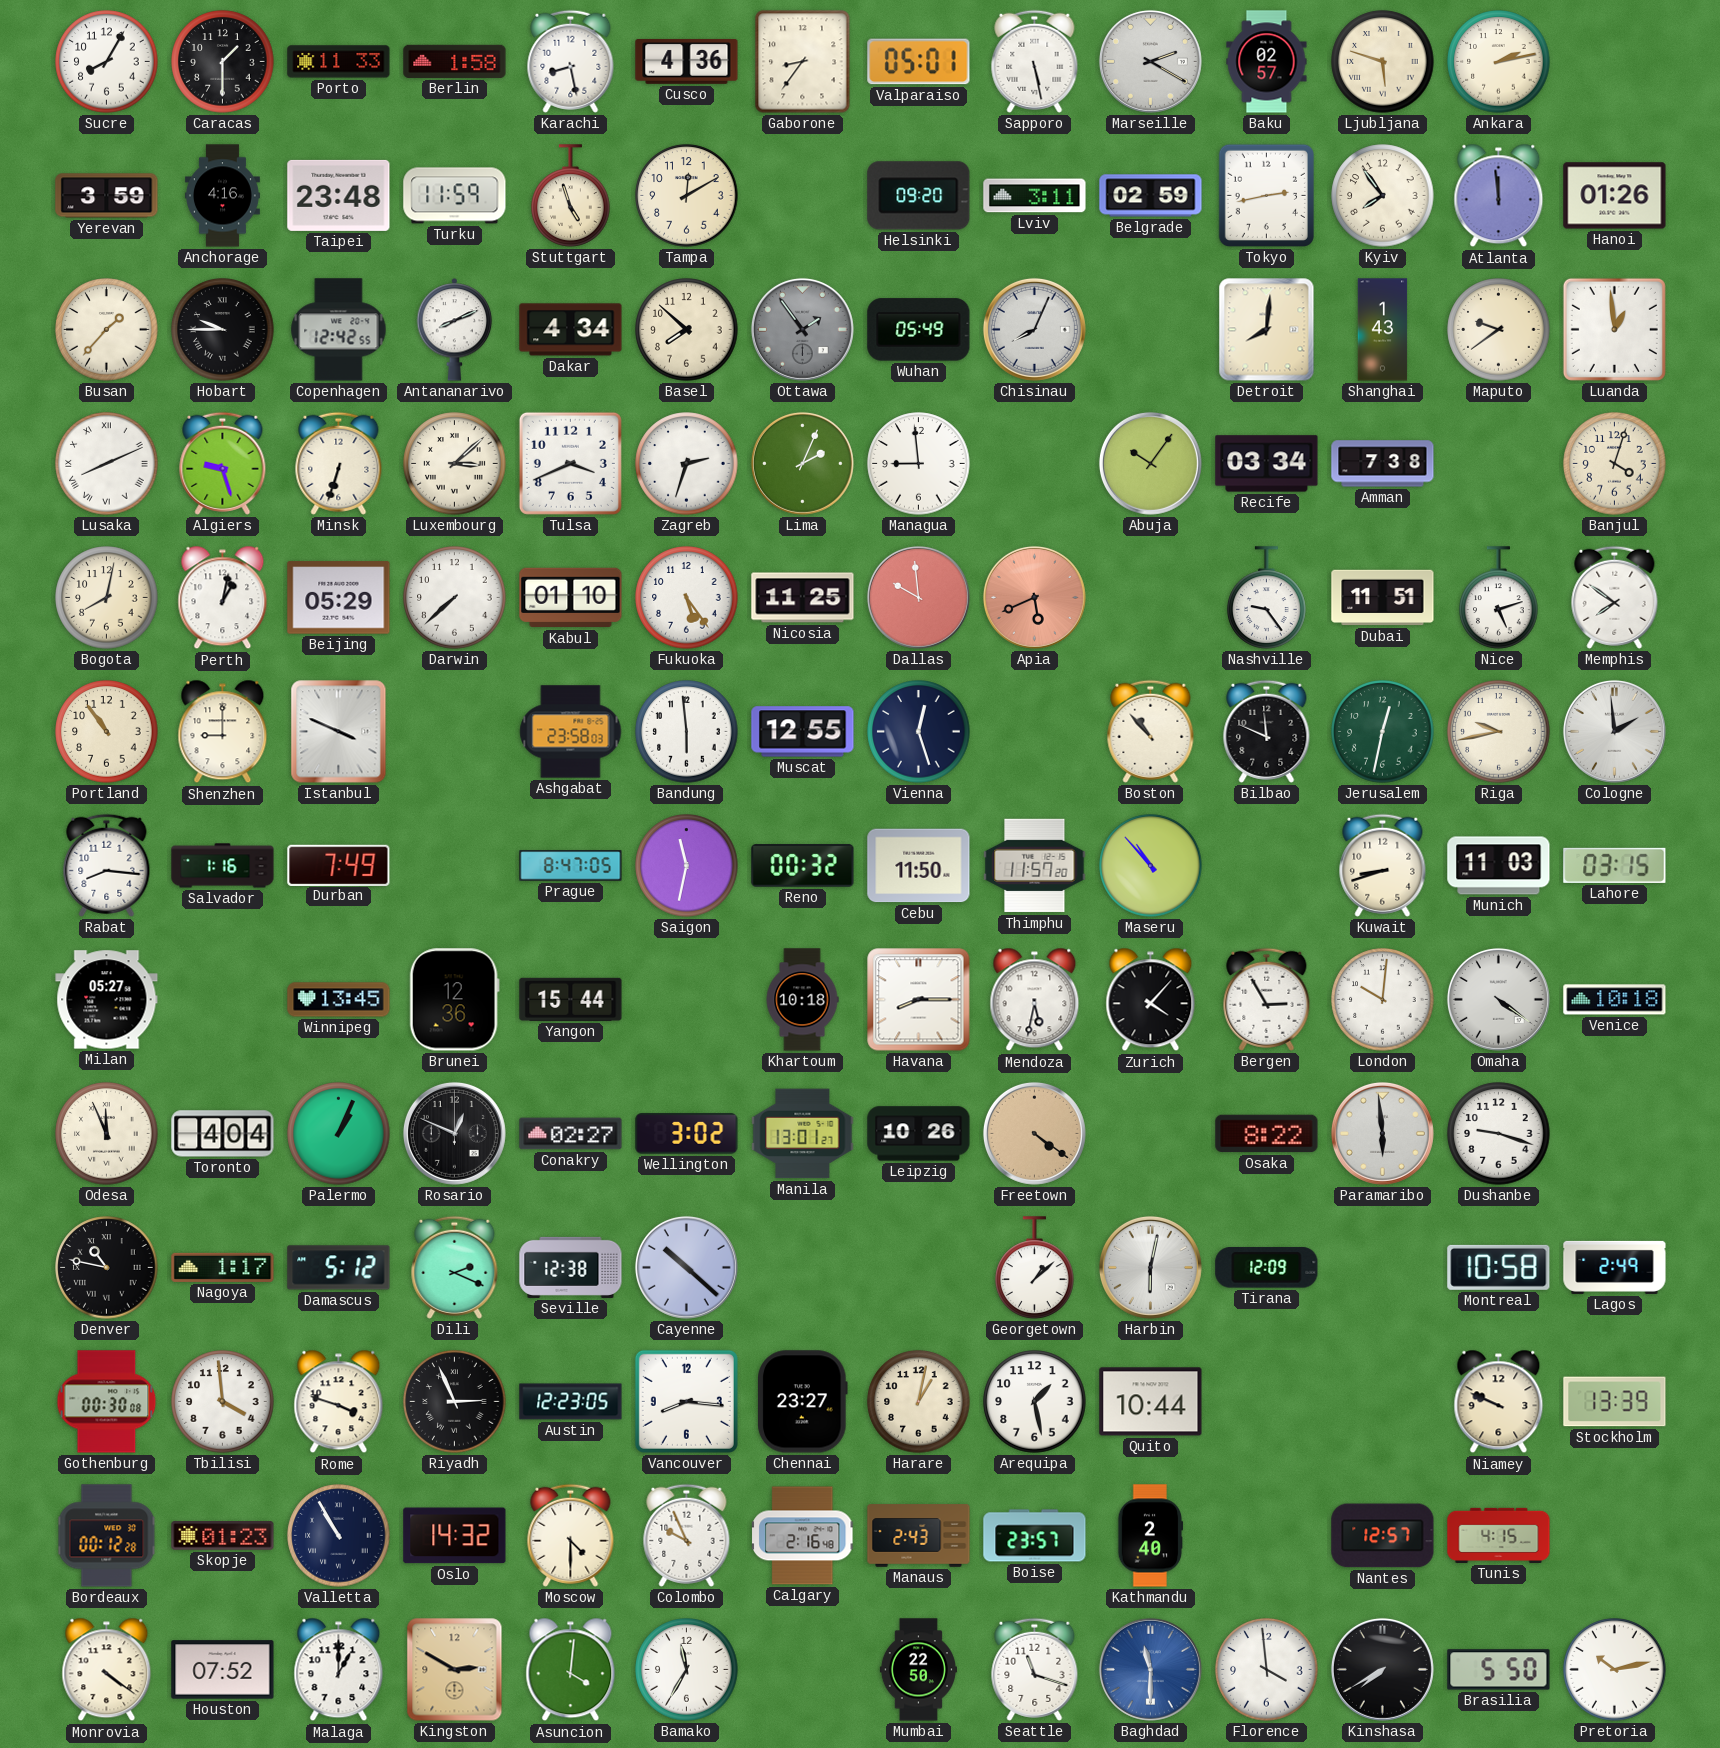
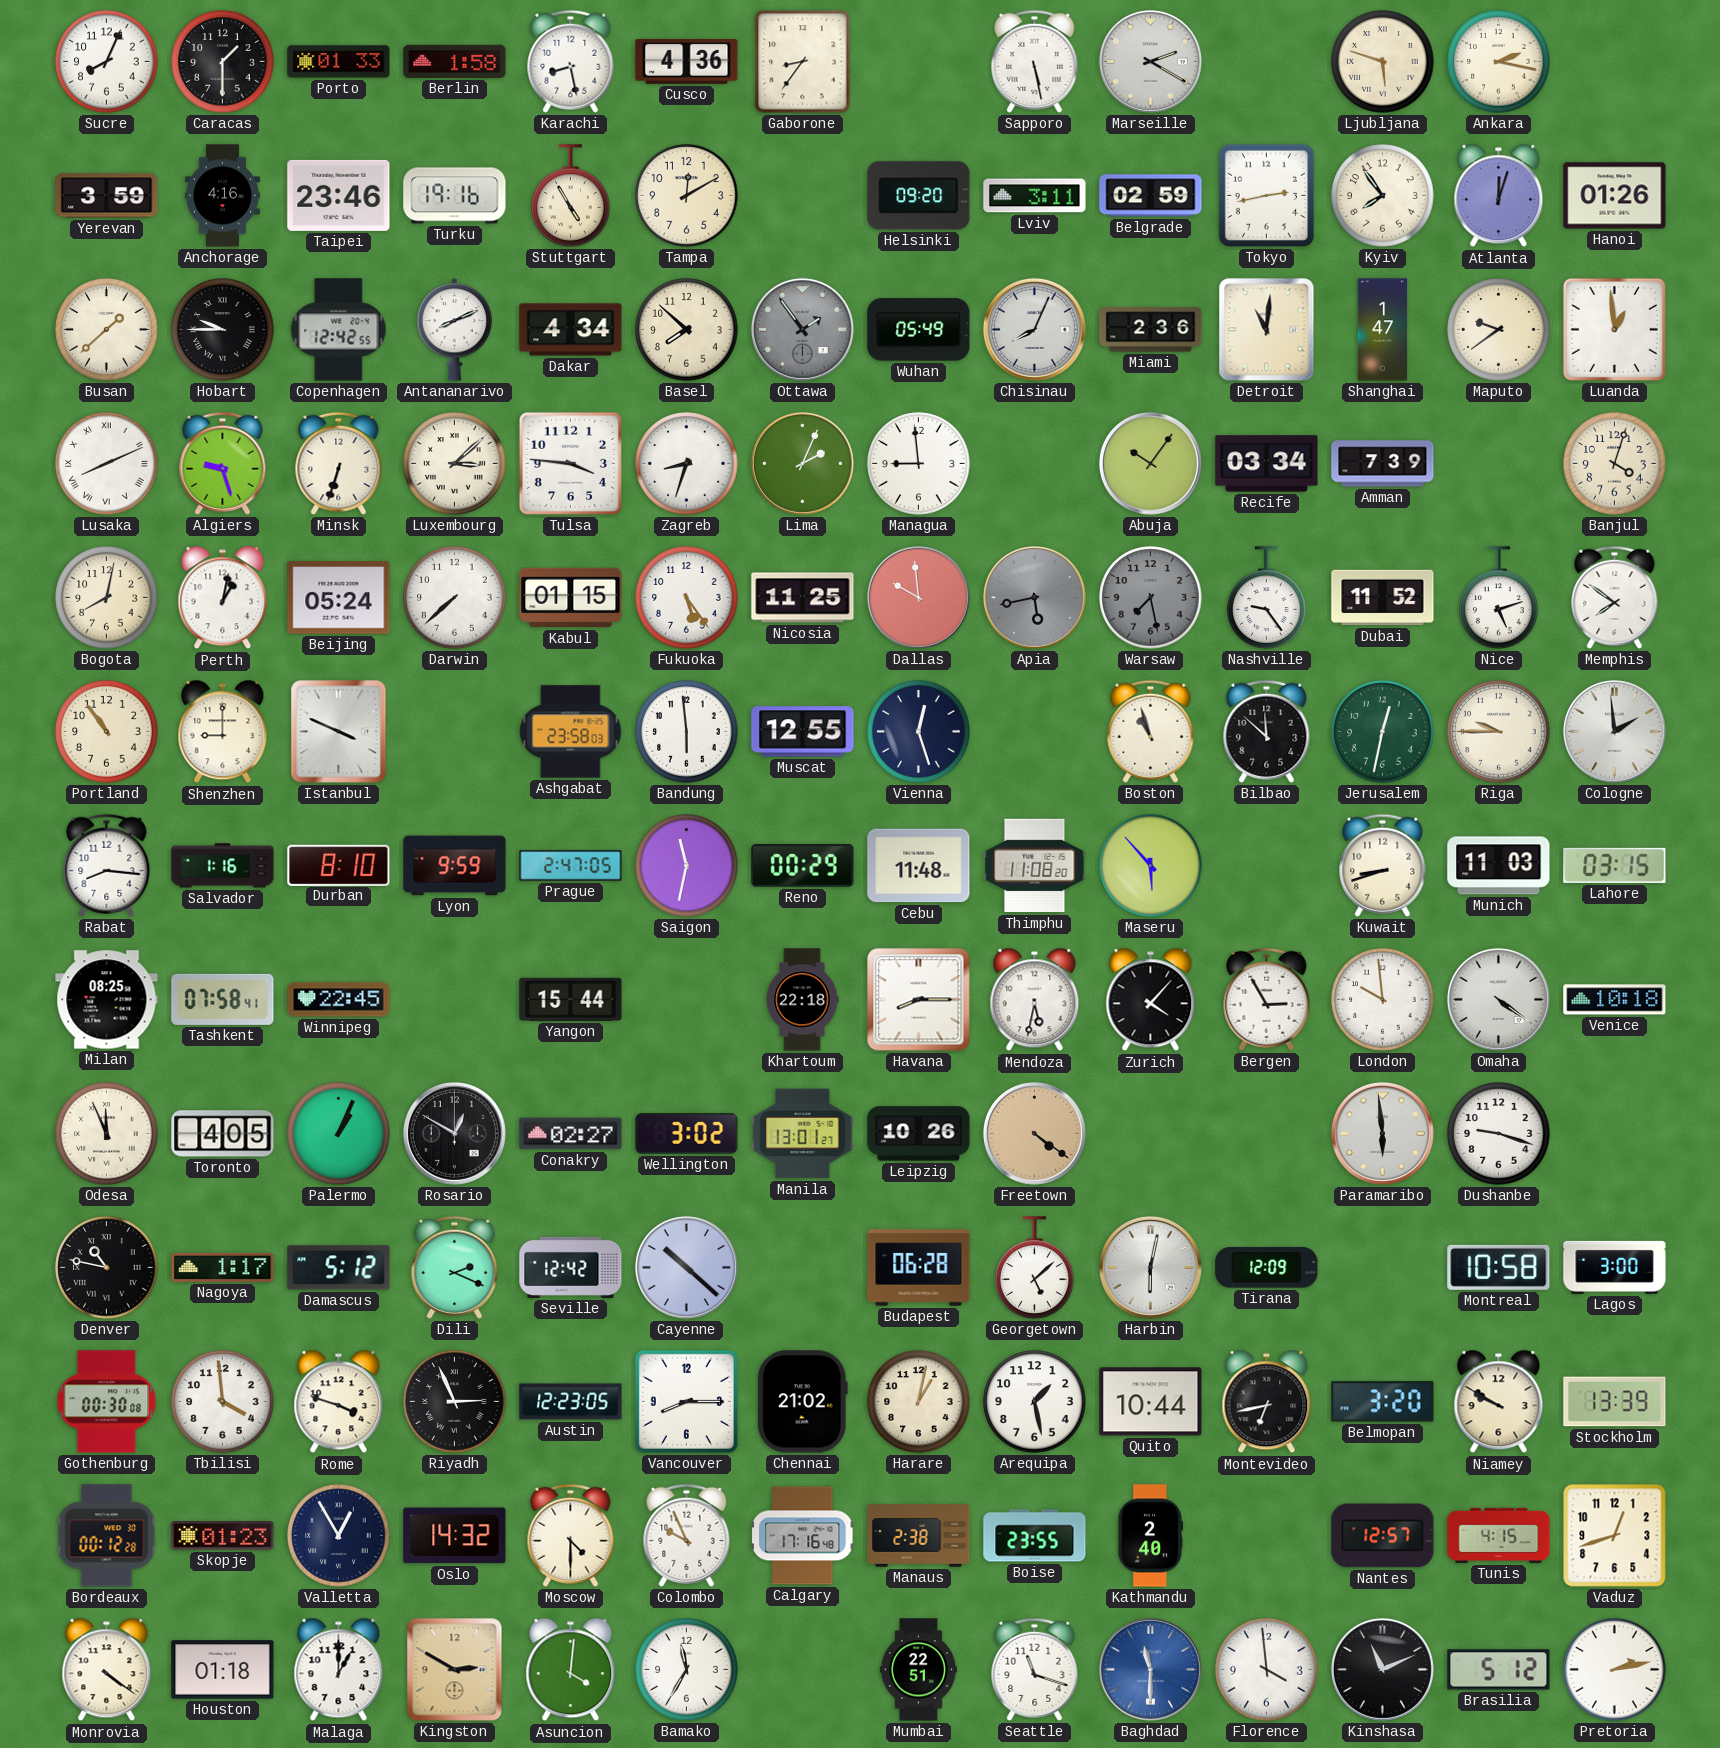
Sucre: 8:05 -> 8:04 (107, 62)
Porto: 11:33 -> 01:33 (339, 62)
Valparaiso: 05:01 -> none (919, 62)
Baku: 02:57 -> none (1267, 62)
Ankara: 2:13 -> 2:17 (1499, 62)
Taipei: 23:48 -> 23:46 (339, 195)
Turku: 11:59 -> 19:16 (455, 196)
Stuttgart: 4:57 -> 4:55 (571, 196)
Atlanta: 11:59 -> 12:03 (1499, 196)
Busan: 1:37 -> 1:38 (107, 330)
Miami: none -> 2:36 (1151, 330)
Detroit: 8:01 -> 11:01 (1267, 330)
Shanghai: 1:43 -> 1:47 (1383, 330)
Tulsa: 3:41 -> 3:46 (570, 463)
Zagreb: 2:33 -> 8:33 (687, 464)
Amman: 7:38 -> 7:39 (1383, 464)
Beijing: 05:29 -> 05:24 (339, 598)
Kabul: 01:10 -> 01:15 (571, 598)
Apia: 5:41 -> 5:43 (1034, 597)
Apia dial: salmon -> grey (1034, 597)
Warsaw: none -> 7:28 (1151, 598)
Dubai: 11:51 -> 11:52 (1383, 598)
Boston: 10:53 -> 10:57 (1151, 731)
Bilbao: 11:49 -> 11:52 (1267, 731)
Riga: 9:43 -> 9:45 (1499, 732)
Durban: 7:49 -> 8:10 (339, 865)
Lyon: none -> 9:59 (455, 866)
Prague: 8:47 -> 2:47 (571, 866)
Reno: 00:32 -> 00:29 (803, 866)
Cebu: 11:50 -> 11:48 (919, 866)
Thimphu: 11:57 -> 11:08 (1035, 866)
Maseru: 10:53 -> 5:53 (1151, 866)
Milan: 05:27 -> 08:25 (107, 1000)
Tashkent: none -> 07:58 (223, 999)
Winnipeg: 13:45 -> 22:45 (339, 1000)
Brunei: 12:36 -> none (454, 1000)
Khartoum: 10:18 -> 22:18 (802, 1000)
London: 10:01 -> 9:59 (1383, 1000)
Toronto: 4:04 -> 4:05 (223, 1134)
Rosario: 12:49 -> 12:50 (454, 1133)
Osaka: 8:22 -> none (1267, 1134)
Seville: 12:38 -> 12:42 (571, 1267)
Budapest: none -> 06:28 (919, 1268)
Georgetown: 1:08 -> 5:08 (1035, 1268)
Lagos: 2:49 -> 3:00 (1615, 1267)
Vancouver: 8:16 -> 8:15 (686, 1401)
Chennai: 23:27 -> 21:02 (803, 1402)
Montevideo: none -> 6:43 (1267, 1402)
Belmopan: none -> 3:20 (1383, 1402)
Niamey: 9:49 -> 9:50 (1499, 1402)
Valletta: 10:55 -> 12:55 (339, 1536)
Calgary: 2:16 -> 17:16 (803, 1536)
Manaus: 2:43 -> 2:38 (919, 1536)
Boise: 23:57 -> 23:55 (1035, 1536)
Vaduz: none -> 12:42 (1615, 1536)
Houston: 07:52 -> 01:18 (223, 1670)
Mumbai: 22:50 -> 22:51 (918, 1670)
Kinshasa: 7:40 -> 11:11 (1382, 1669)
Brasilia: 5:50 -> 5:12 (1499, 1670)
Pretoria: 10:13 -> 2:13 (1615, 1670)
